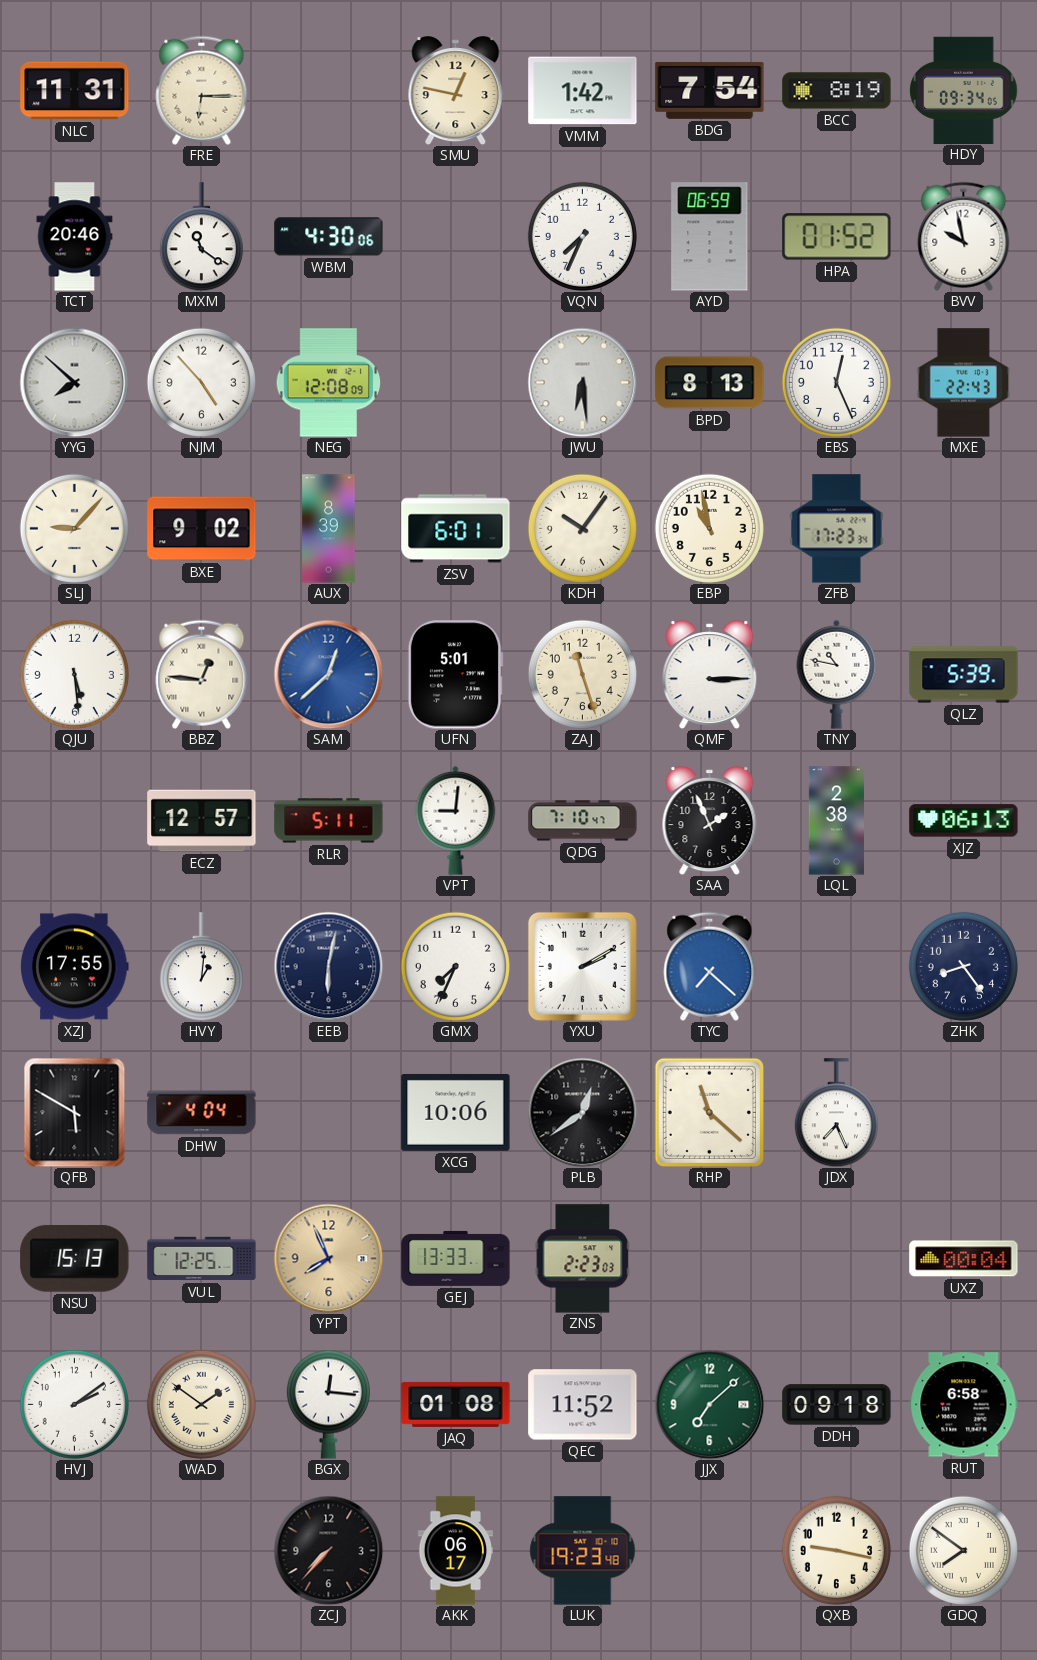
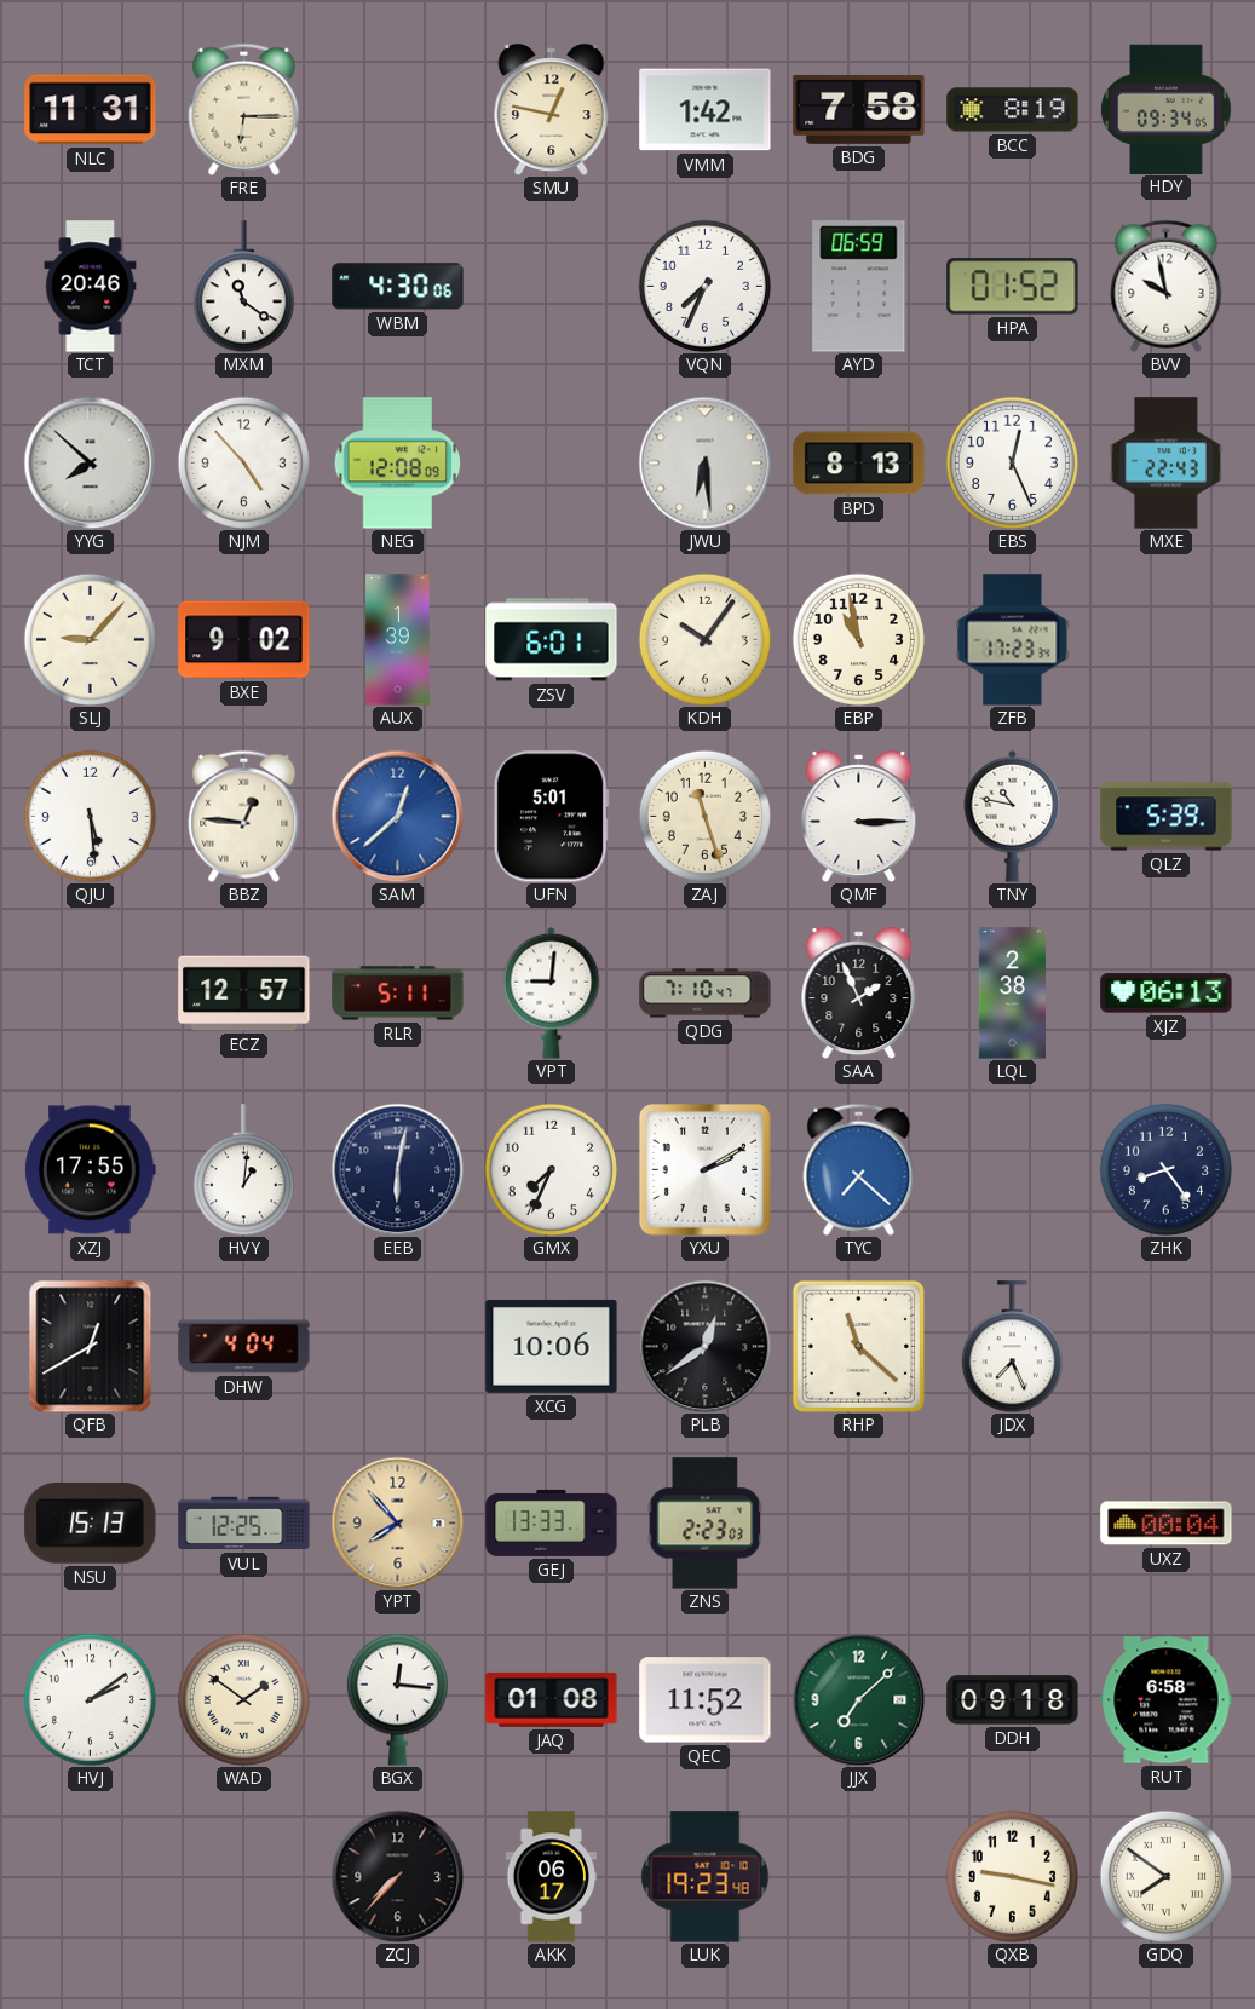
BDG: 7:54 -> 7:58 (859, 109)
AUX: 8:39 -> 1:39 (398, 640)
QFB: 5:50 -> 12:40 (91, 1346)
YPT: 7:56 -> 7:53 (397, 1522)
